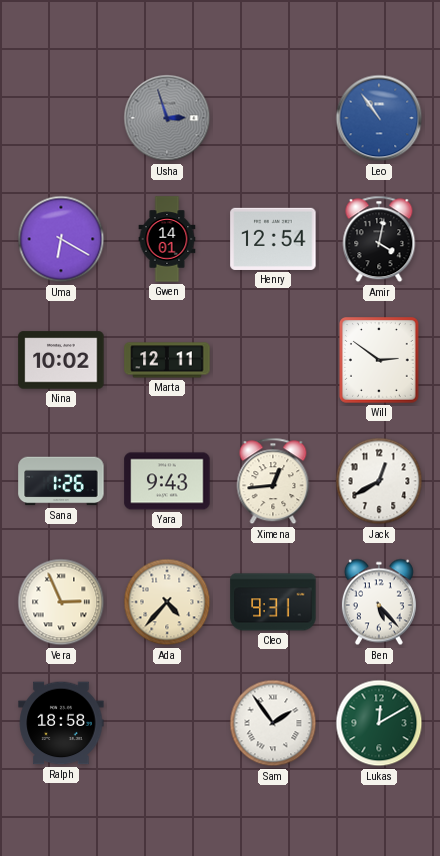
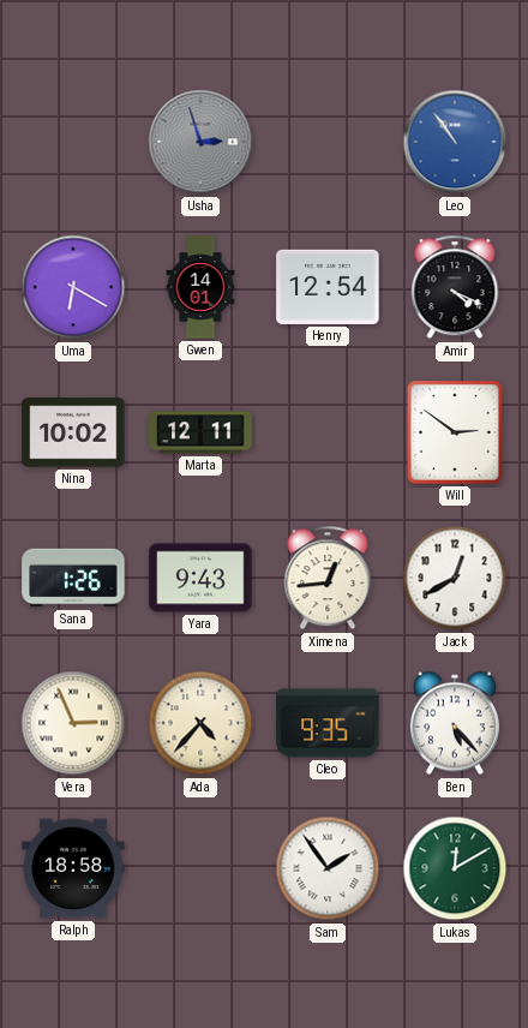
Amir: 4:02 -> 4:19 (455, 287)
Cleo: 9:31 -> 9:35 (328, 723)
